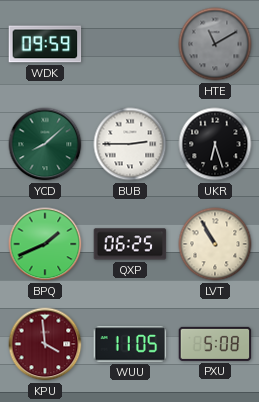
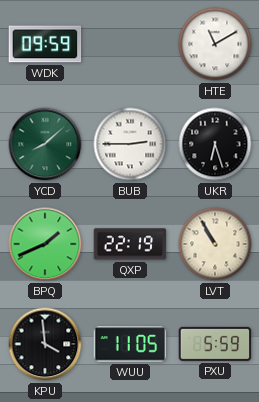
HTE dial: grey -> white (215, 44)
QXP: 06:25 -> 22:19 (130, 244)
KPU dial: burgundy -> black (45, 344)
PXU: 5:08 -> 5:59 (215, 344)
